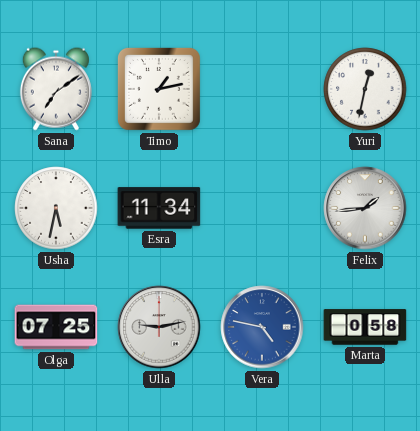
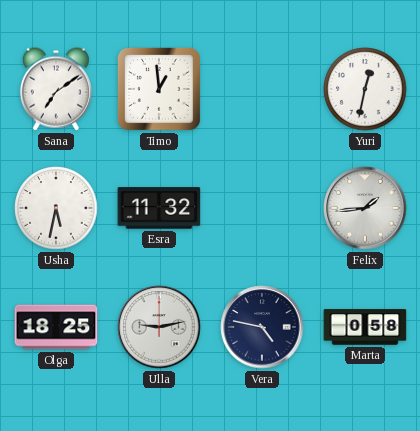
Timo: 1:13 -> 12:59 (159, 89)
Esra: 11:34 -> 11:32 (159, 208)
Olga: 07:25 -> 18:25 (56, 327)
Vera dial: blue -> navy (262, 327)
